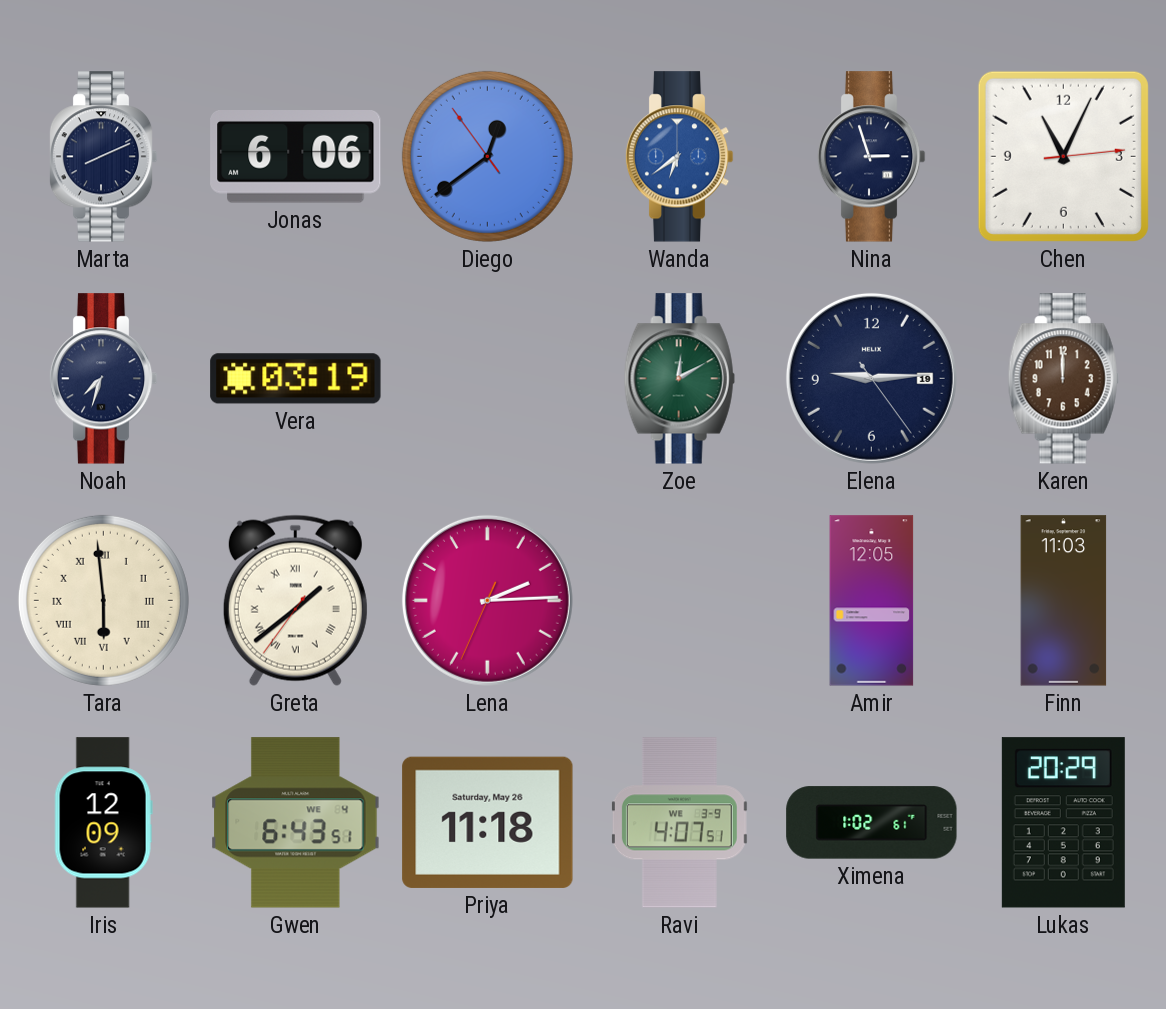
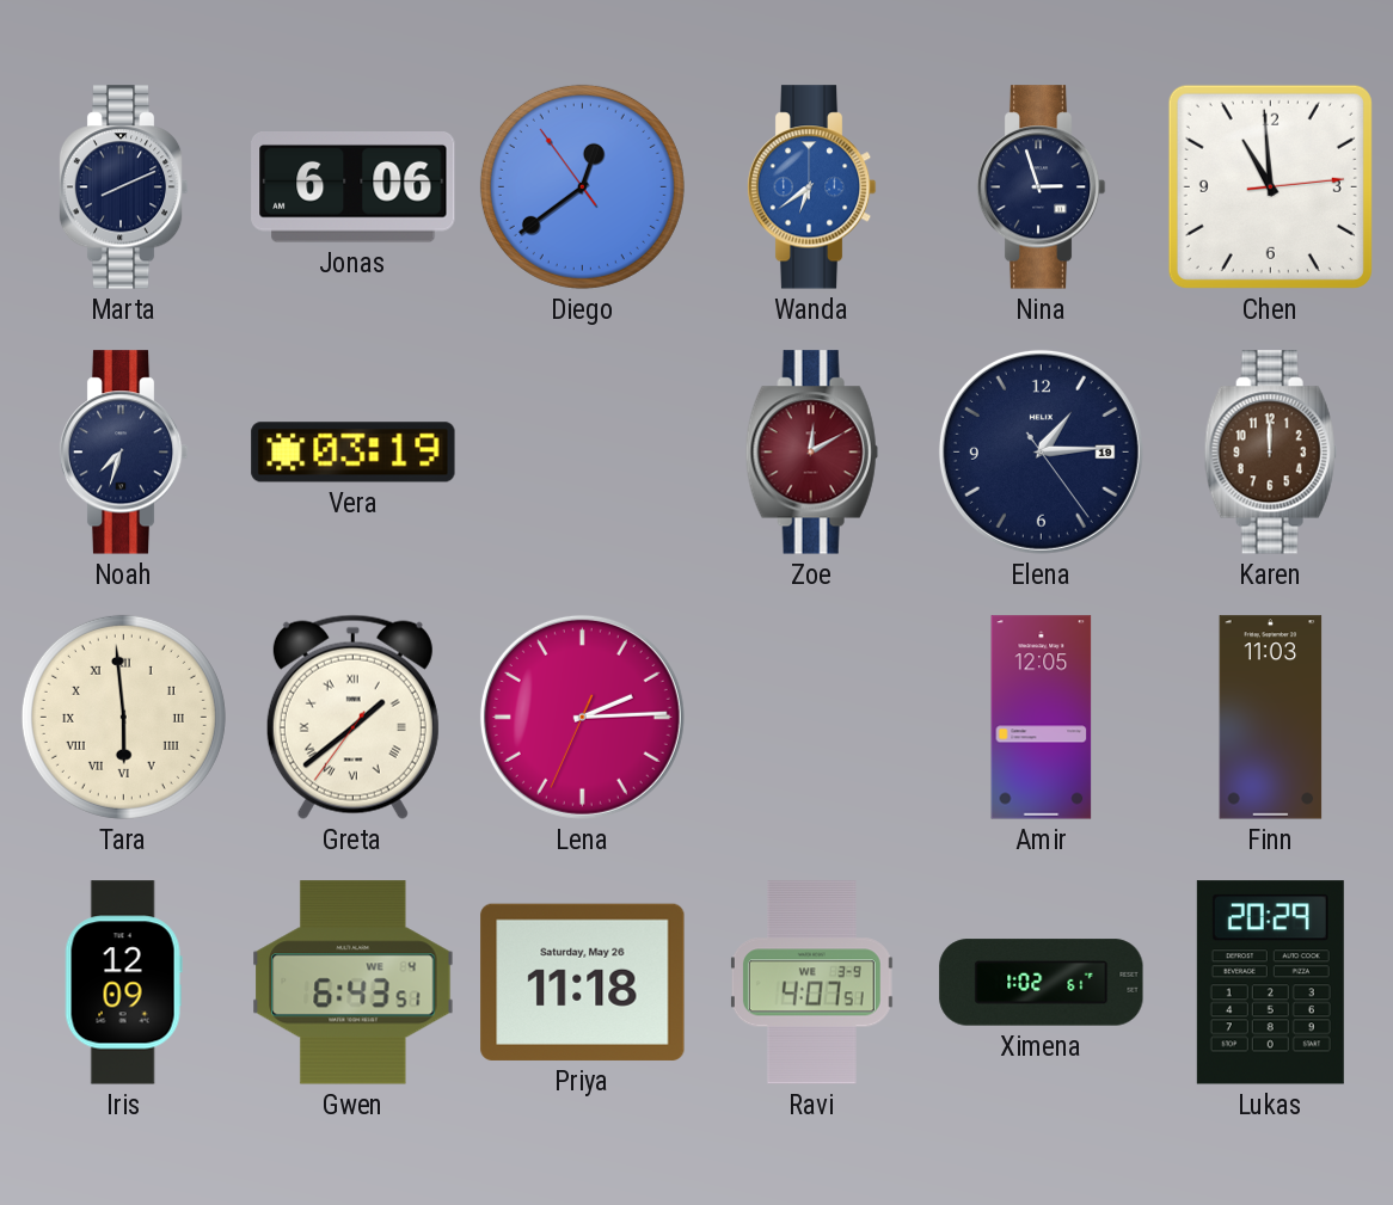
Chen: 11:04 -> 10:59 (1270, 186)
Zoe dial: green -> burgundy (811, 453)
Elena: 9:14 -> 1:14 (1041, 451)
